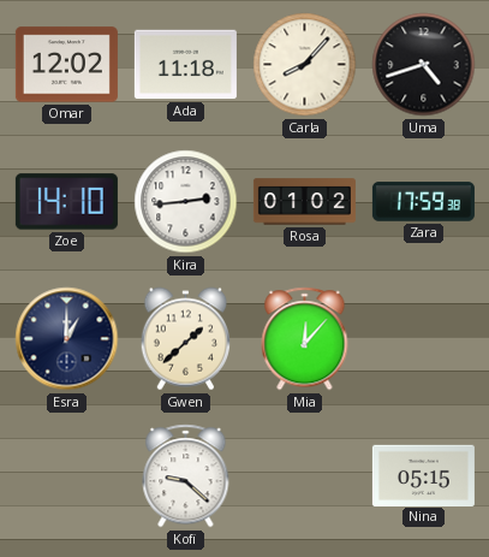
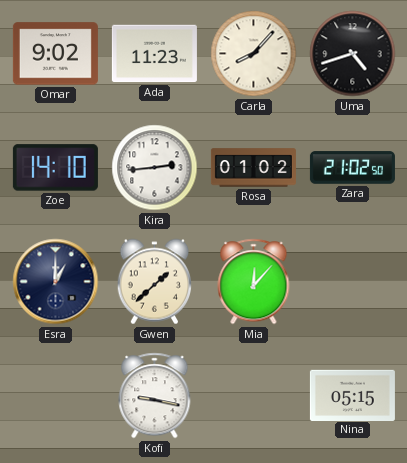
Omar: 12:02 -> 9:02 (55, 54)
Ada: 11:18 -> 11:23 (154, 54)
Zara: 17:59 -> 21:02 (352, 168)
Kofi: 9:22 -> 9:17 (155, 396)
